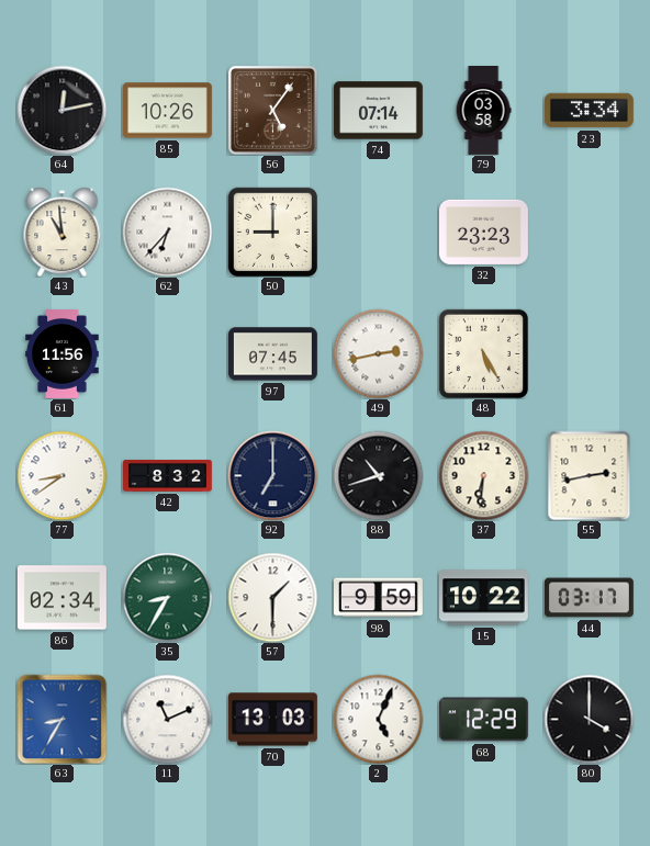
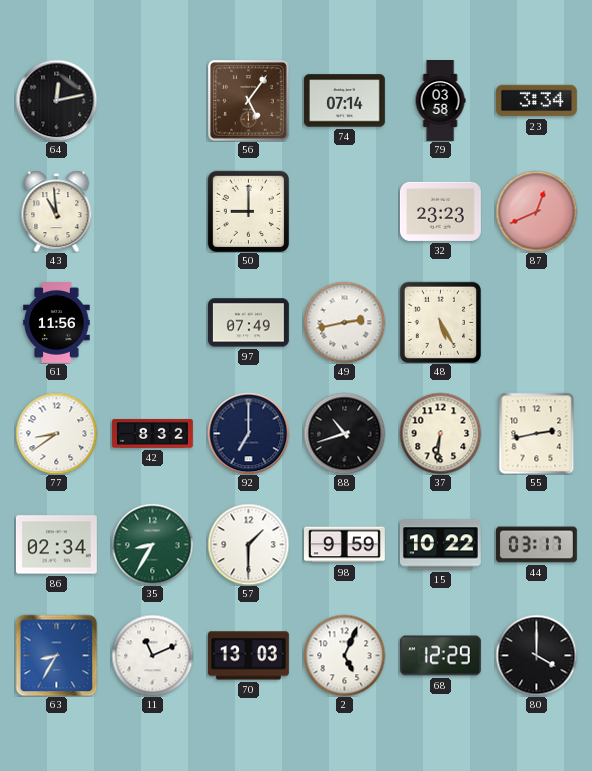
85: 10:26 -> none (167, 111)
62: 6:37 -> none (167, 232)
87: none -> 12:41 (536, 211)
97: 07:45 -> 07:49 (248, 323)
